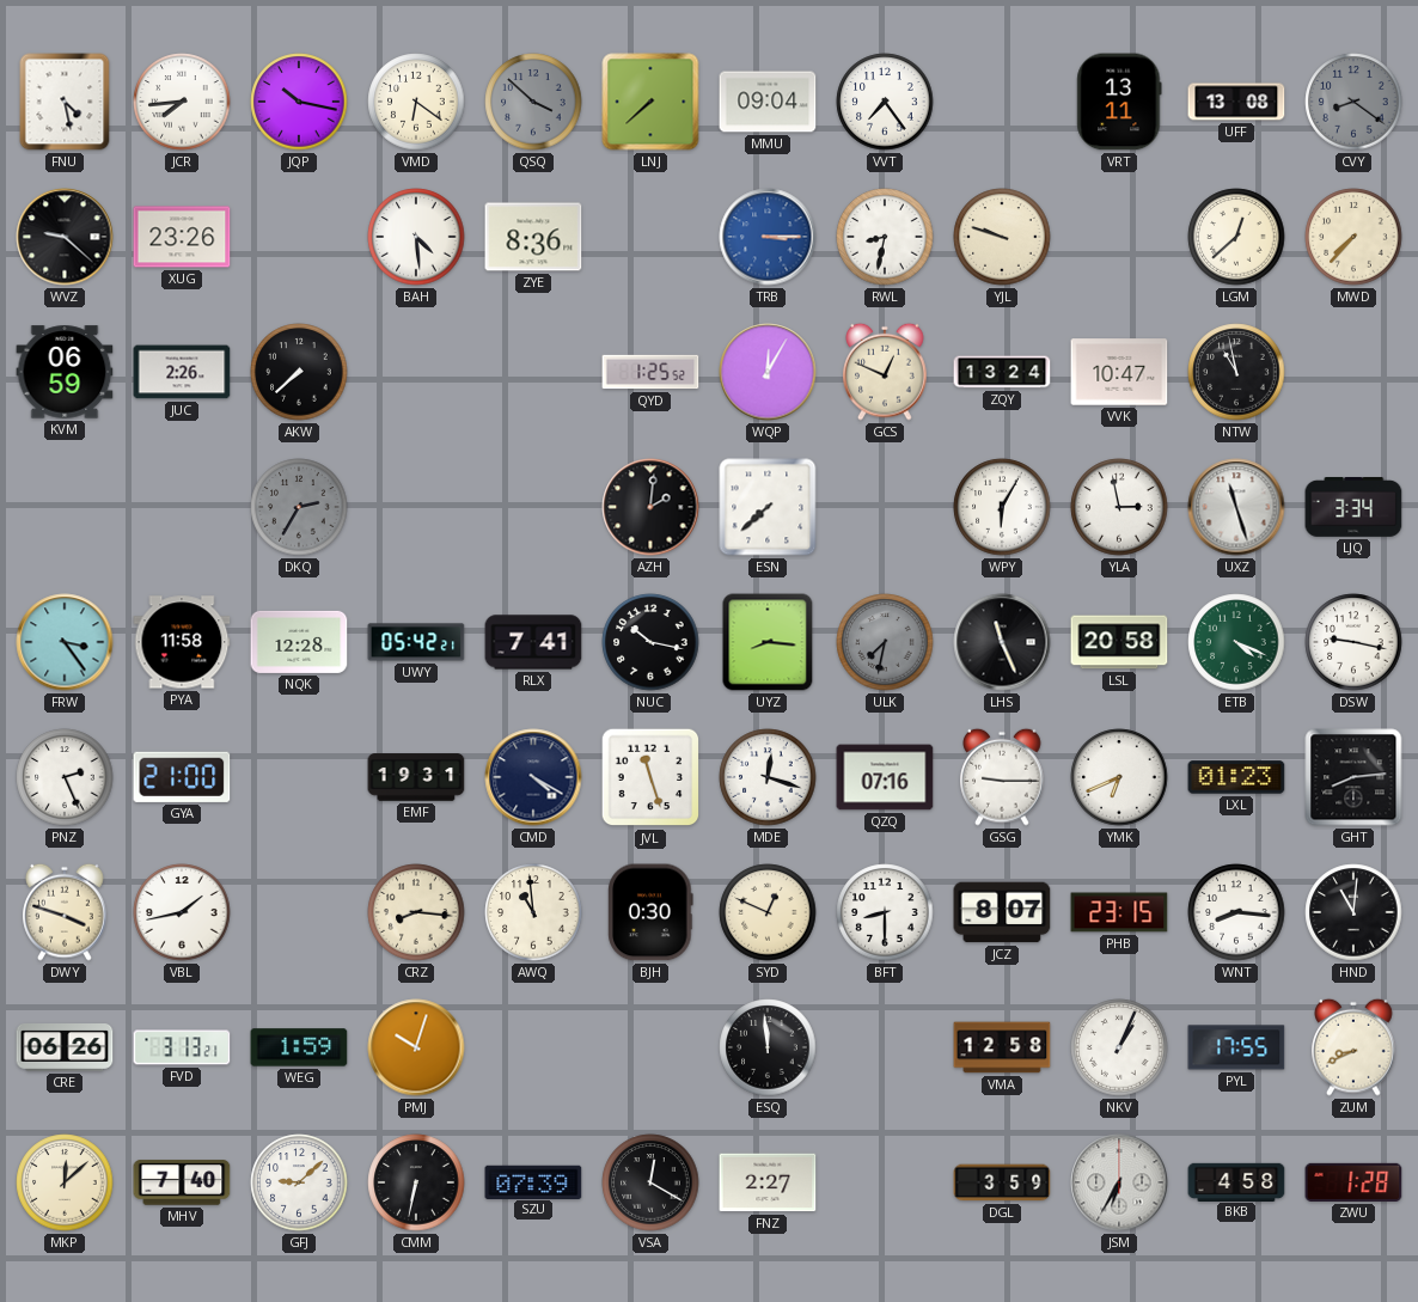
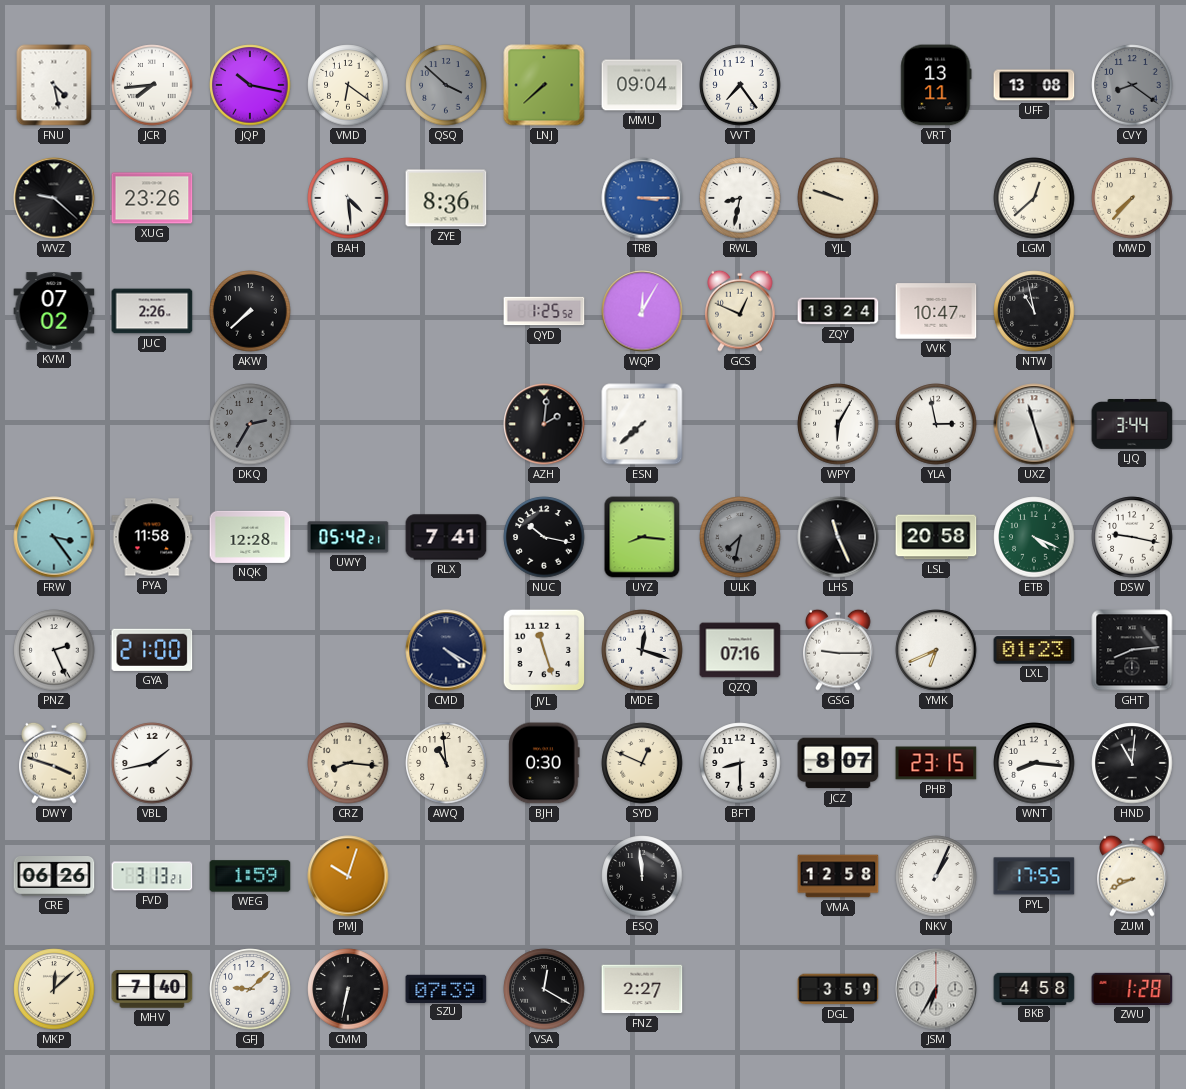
KVM: 06:59 -> 07:02 (54, 311)
LJQ: 3:34 -> 3:44 (1132, 425)
EMF: 19:31 -> none (416, 777)
